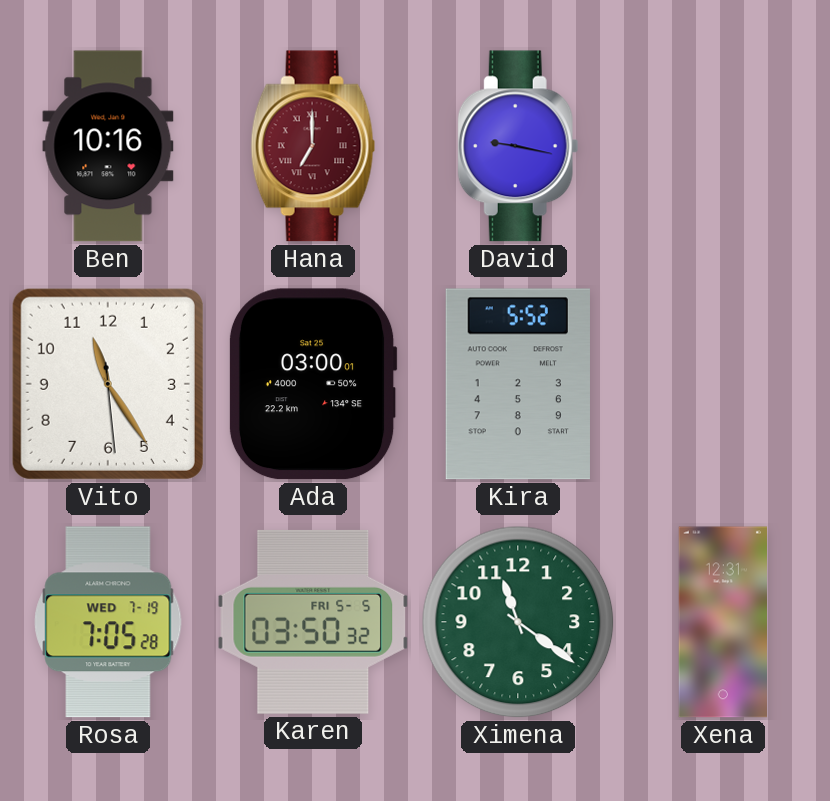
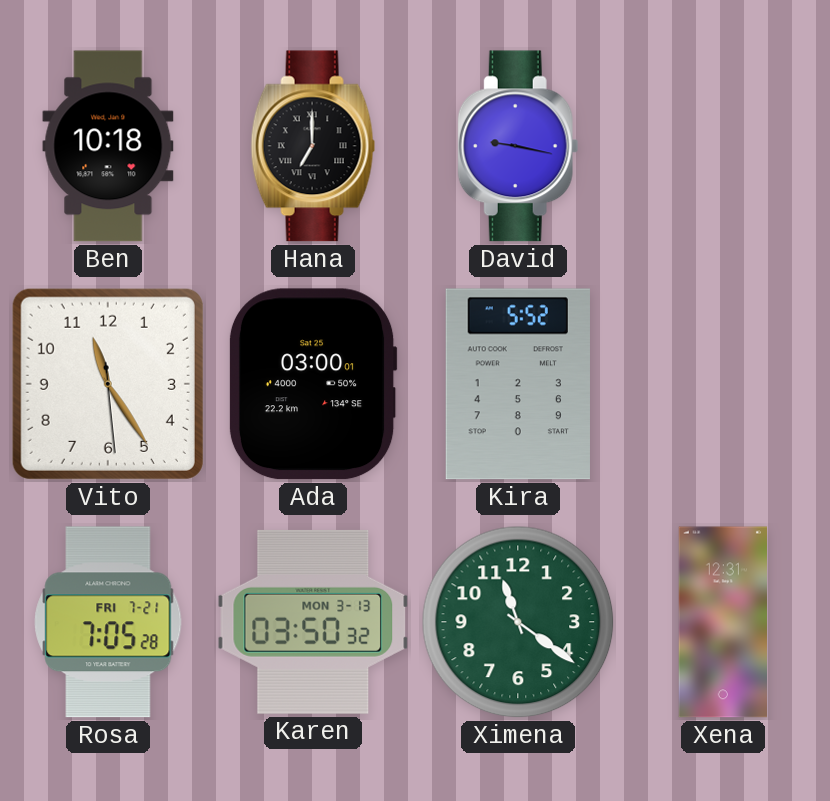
Ben: 10:16 -> 10:18 (108, 146)
Hana dial: burgundy -> black (313, 146)
Rosa date: WED 7-19 -> FRI 7-21 (108, 622)
Karen date: FRI 5-5 -> MON 3-13 (313, 622)
